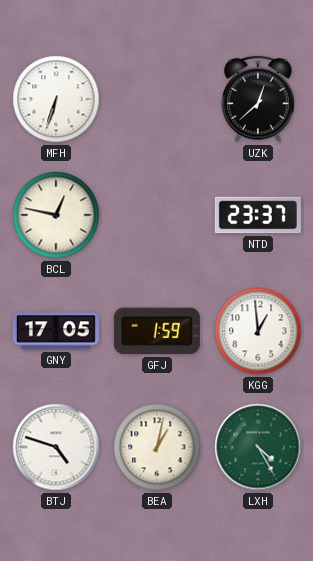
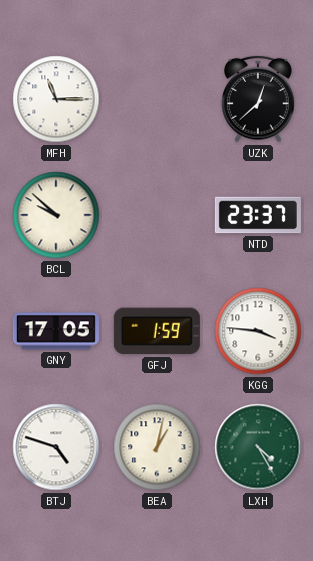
MFH: 6:33 -> 11:15 (56, 99)
BCL: 12:47 -> 9:52 (56, 215)
KGG: 12:59 -> 3:46 (258, 331)
